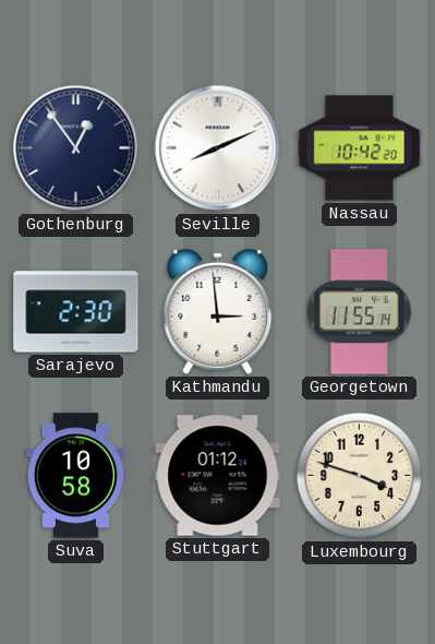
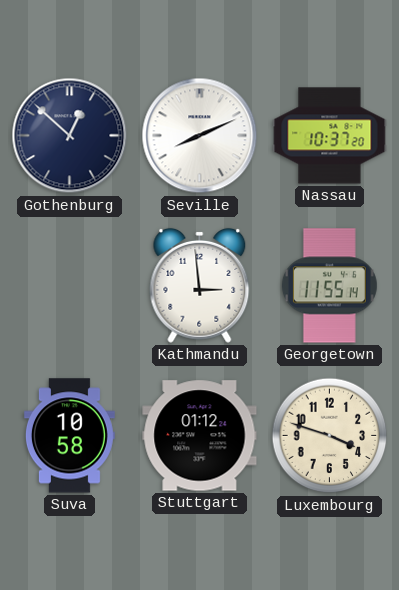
Gothenburg: 12:54 -> 12:52 (70, 136)
Nassau: 10:42 -> 10:37 (330, 136)
Sarajevo: 2:30 -> none (76, 312)
